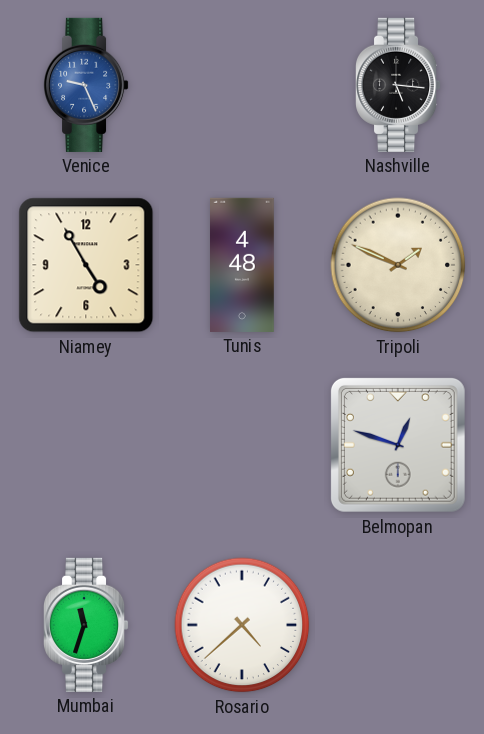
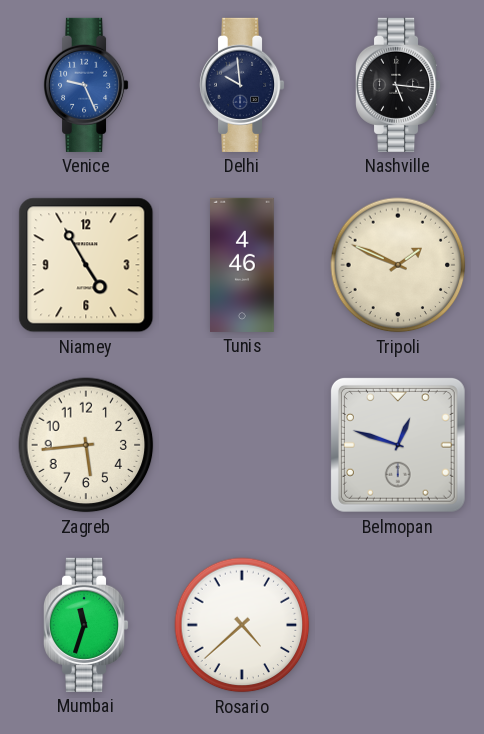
Delhi: none -> 9:59 (243, 85)
Tunis: 4:48 -> 4:46 (243, 265)
Zagreb: none -> 5:44 (86, 445)
